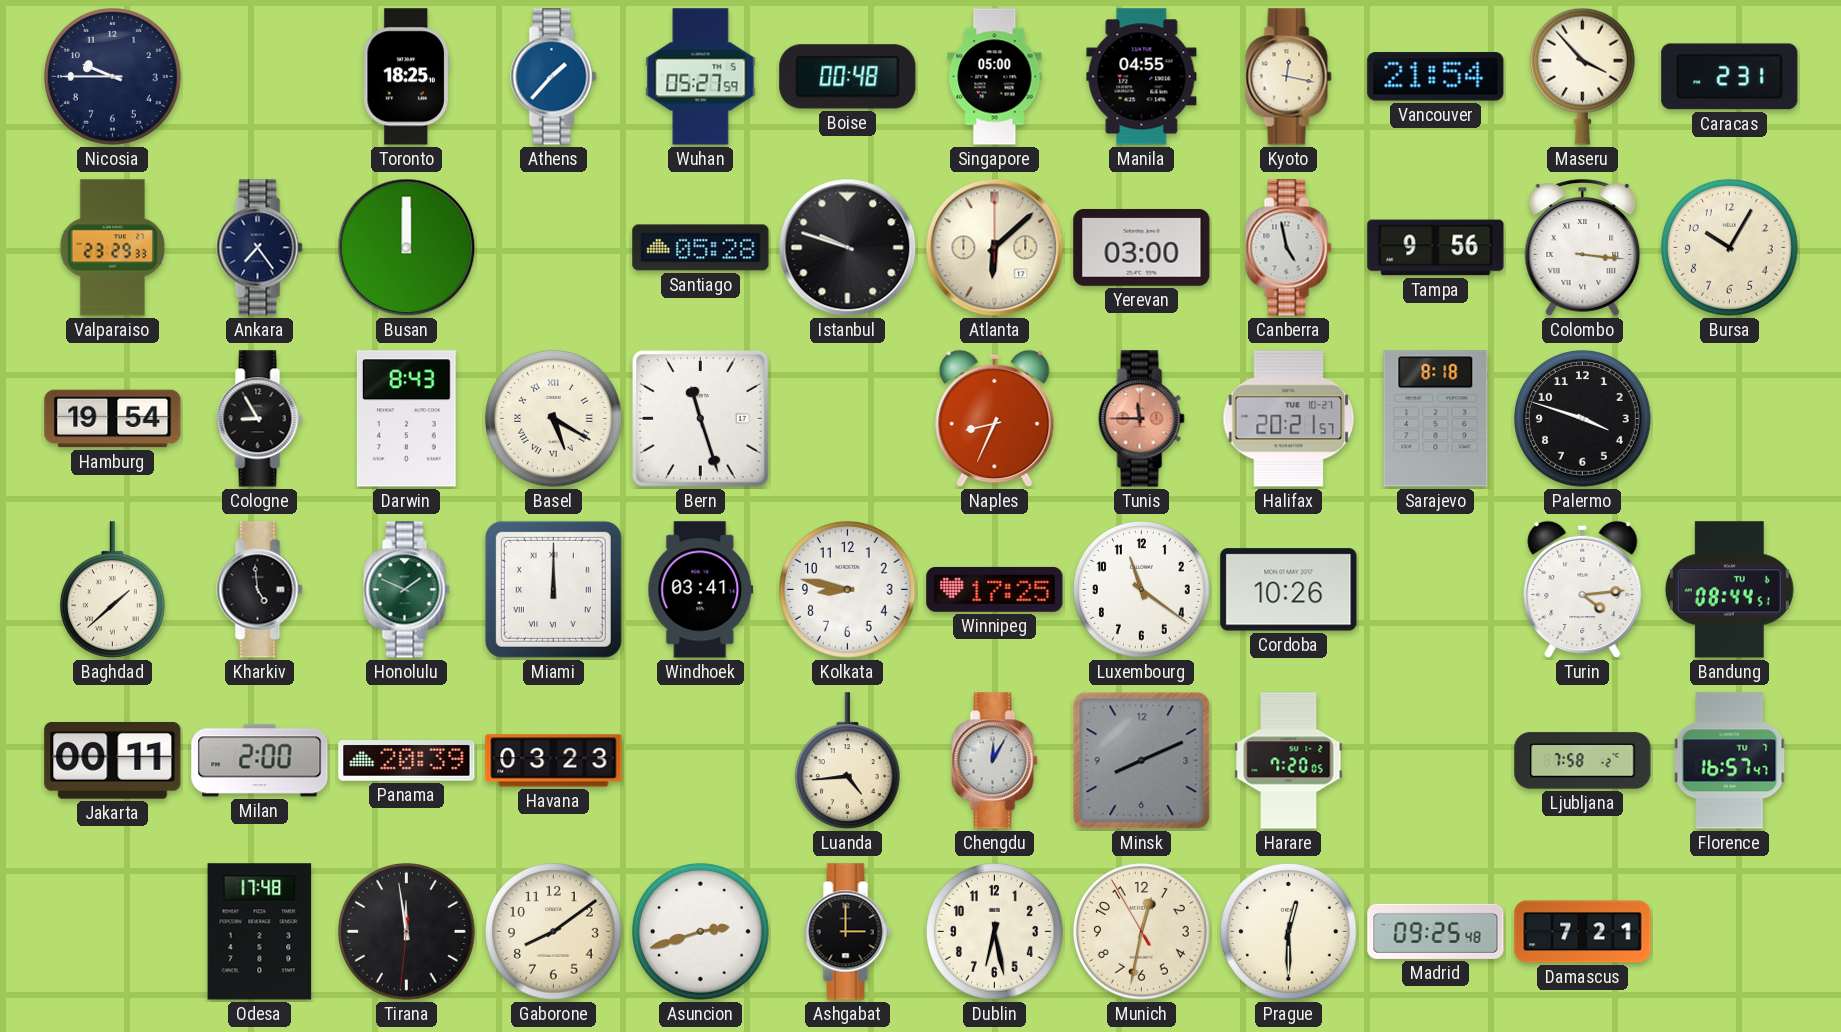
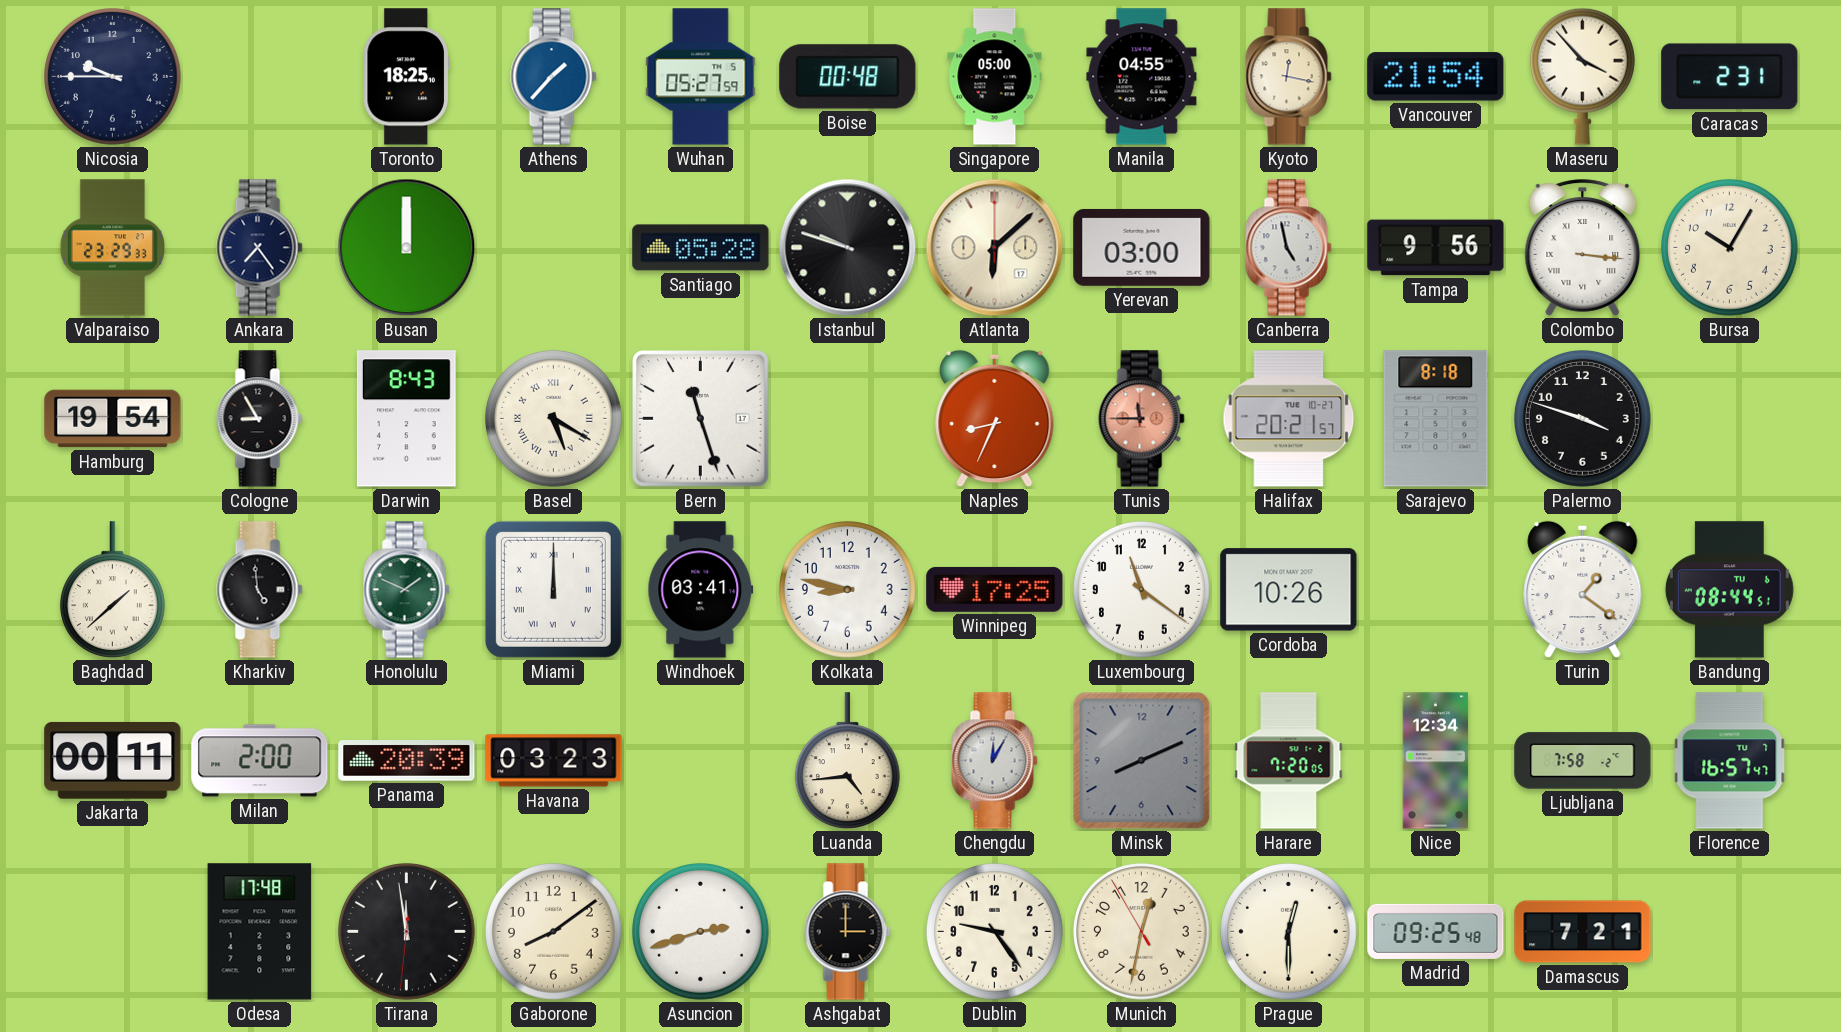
Turin: 4:14 -> 1:21 (1583, 590)
Nice: none -> 12:34 (1436, 761)
Dublin: 6:28 -> 9:24 (995, 932)
